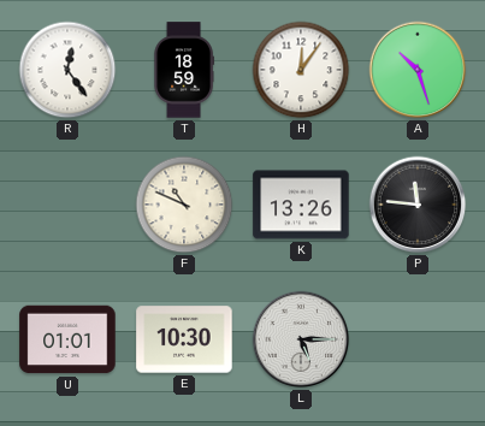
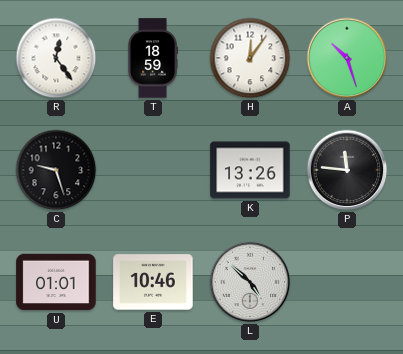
C: none -> 9:27 (56, 170)
F: 10:49 -> none (184, 205)
E: 10:30 -> 10:46 (153, 282)
L: 5:15 -> 4:52 (250, 282)
